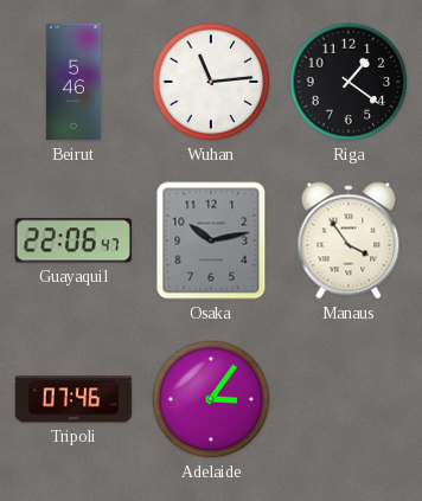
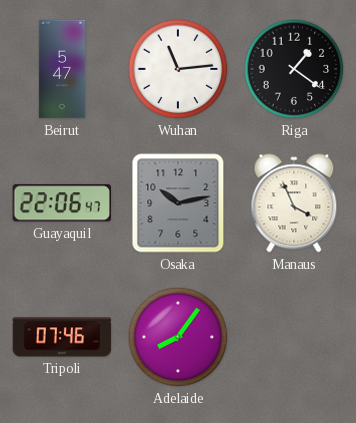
Beirut: 5:46 -> 5:47 (62, 69)
Manaus: 3:54 -> 3:56 (294, 203)
Adelaide: 3:06 -> 8:06 (178, 337)
